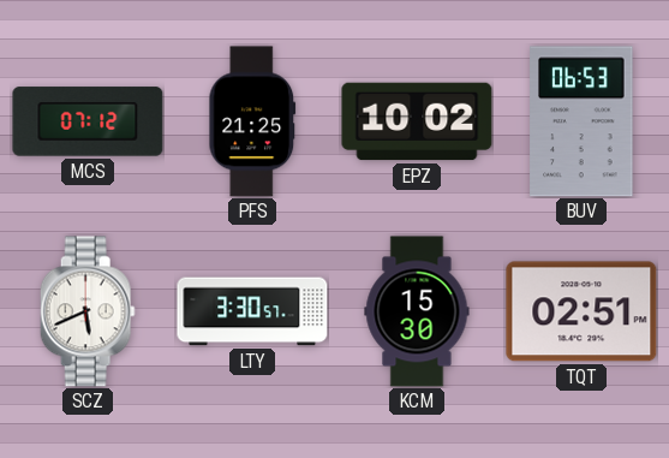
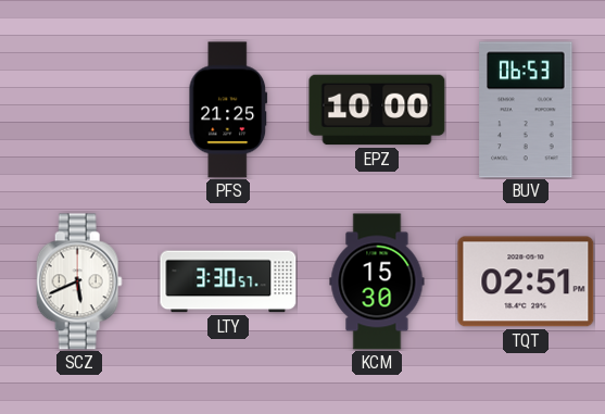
MCS: 07:12 -> none (88, 121)
EPZ: 10:02 -> 10:00 (377, 110)
